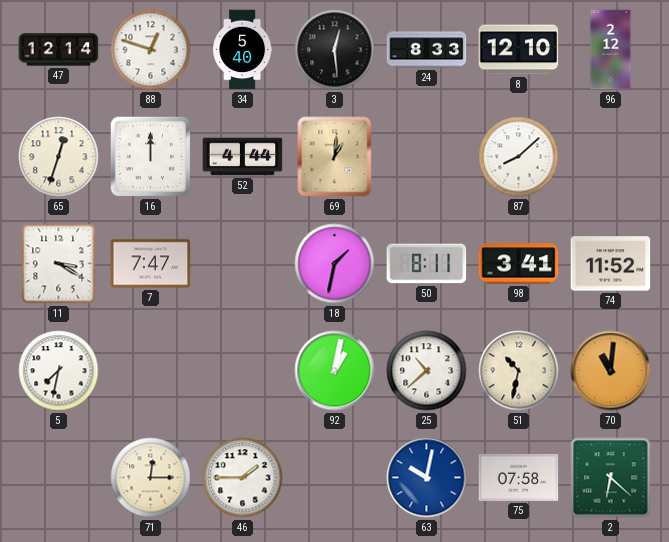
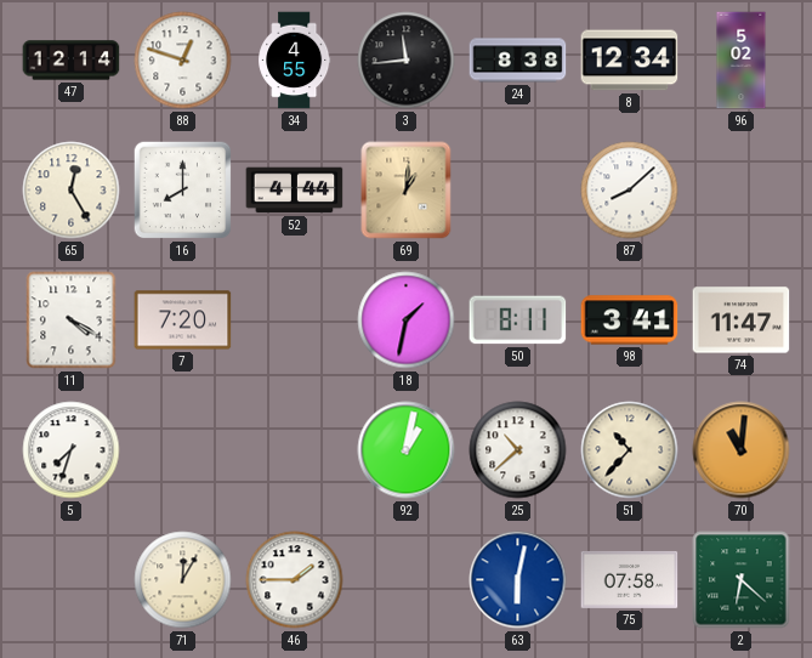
34: 5:40 -> 4:55 (295, 61)
3: 12:29 -> 11:44 (407, 61)
24: 8:33 -> 8:38 (518, 61)
8: 12:10 -> 12:34 (630, 61)
96: 2:12 -> 5:02 (742, 61)
65: 12:33 -> 12:25 (72, 191)
16: 12:00 -> 8:00 (183, 191)
11: 3:20 -> 4:20 (72, 321)
7: 7:47 -> 7:20 (183, 321)
74: 11:52 -> 11:47 (742, 321)
5: 7:32 -> 7:33 (72, 450)
51: 10:32 -> 10:37 (630, 450)
71: 12:15 -> 12:05 (183, 580)
63: 10:02 -> 6:02 (518, 580)
